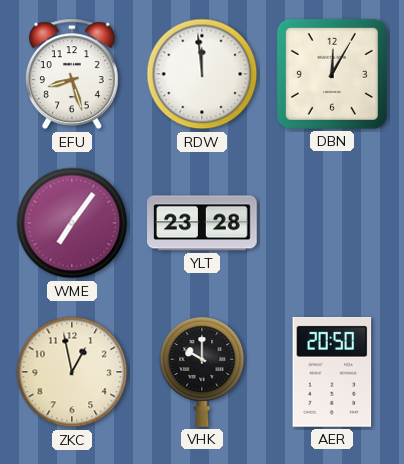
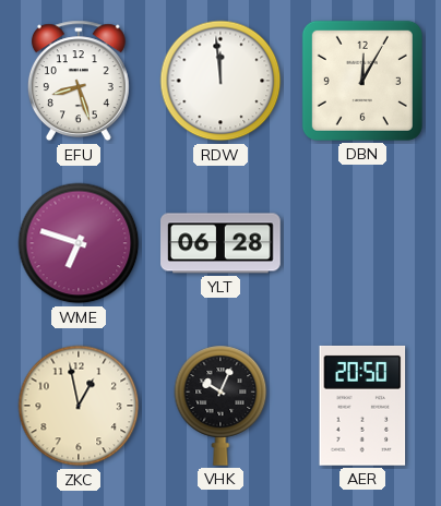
WME: 7:06 -> 6:48 (79, 243)
YLT: 23:28 -> 06:28 (222, 243)
VHK: 10:00 -> 10:04 (221, 406)
